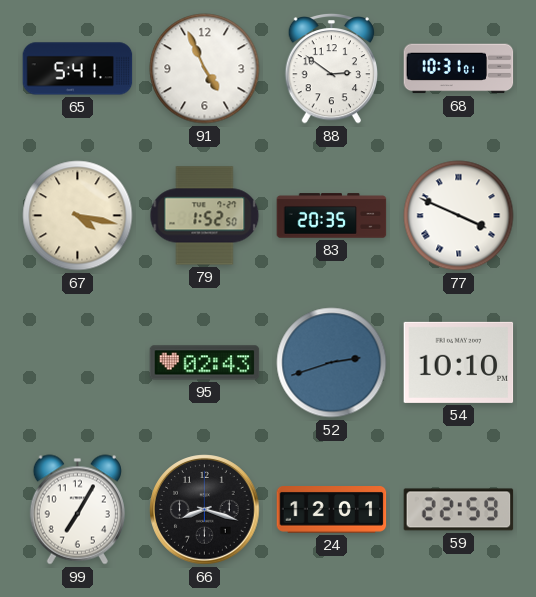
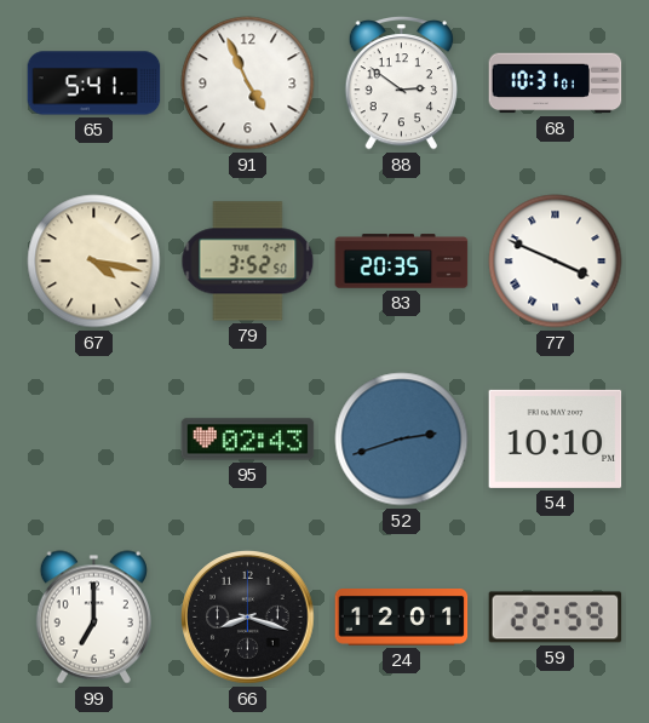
79: 1:52 -> 3:52 (248, 262)
99: 7:05 -> 7:00 (93, 618)
